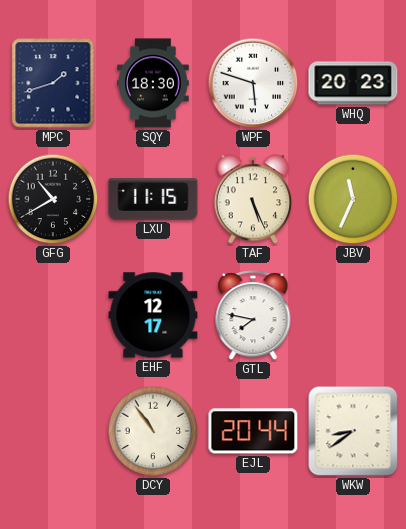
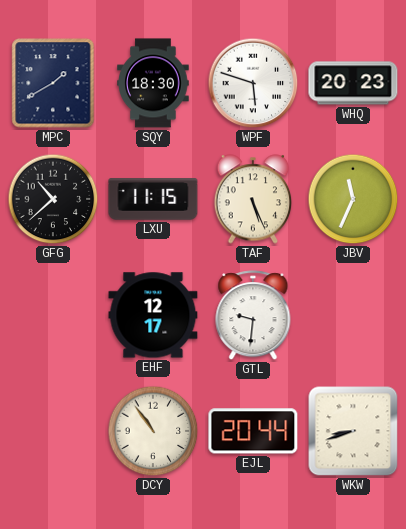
MPC: 1:42 -> 1:40 (53, 83)
GFG: 10:40 -> 10:38 (53, 199)
GTL: 7:47 -> 9:31 (253, 316)
WKW: 8:39 -> 8:42 (353, 431)
